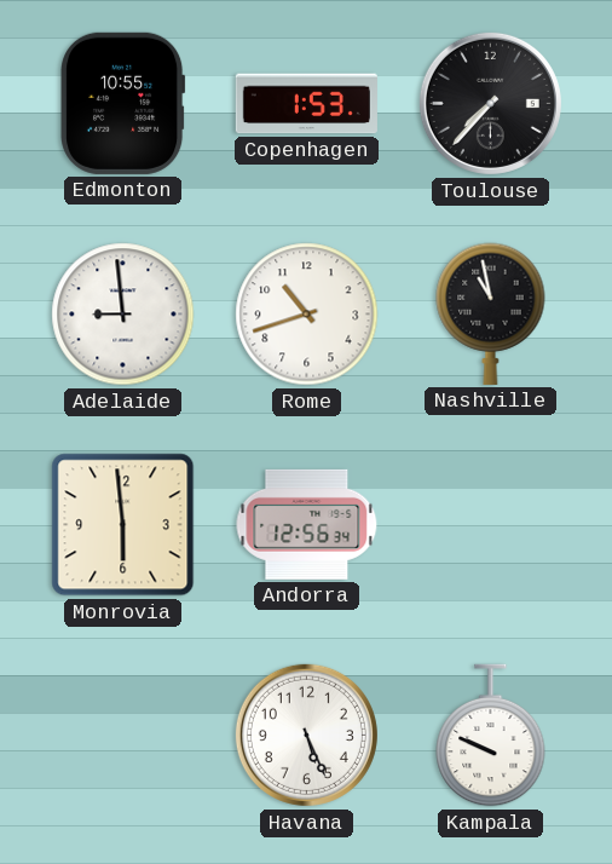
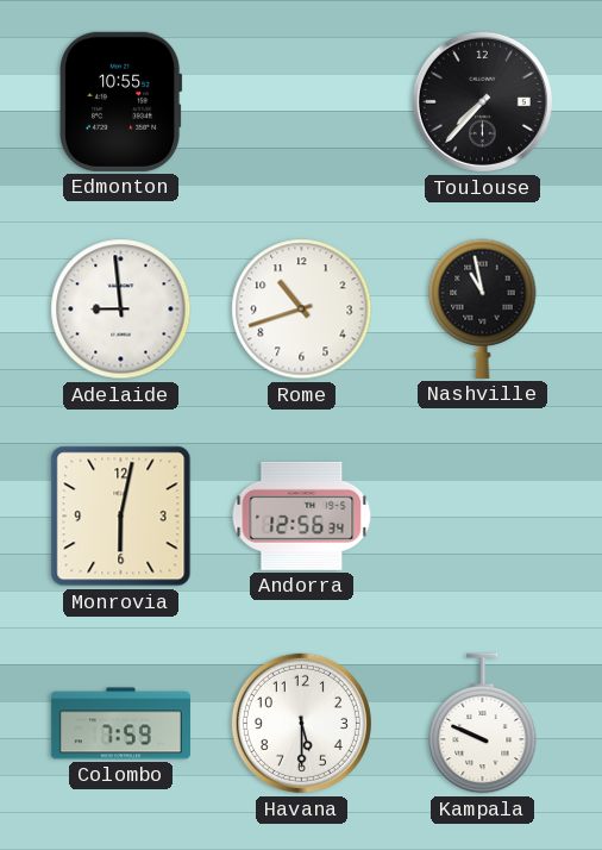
Copenhagen: 1:53 -> none (306, 104)
Monrovia: 5:59 -> 6:02 (121, 517)
Colombo: none -> 7:59 (120, 724)
Havana: 5:26 -> 5:30 (301, 723)
